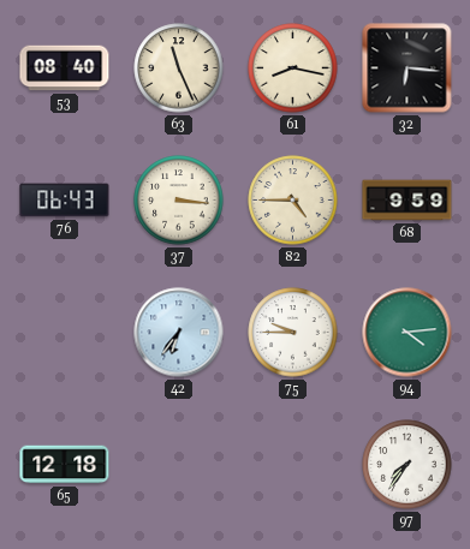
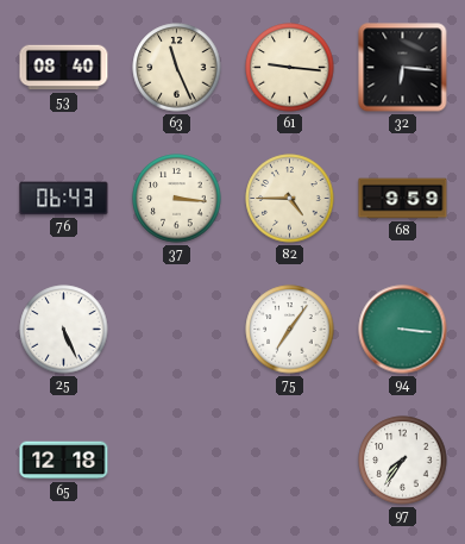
61: 8:17 -> 9:16 (290, 68)
25: none -> 5:26 (64, 330)
42: 6:36 -> none (179, 333)
75: 9:45 -> 7:06 (290, 330)
94: 4:14 -> 3:16 (403, 330)
